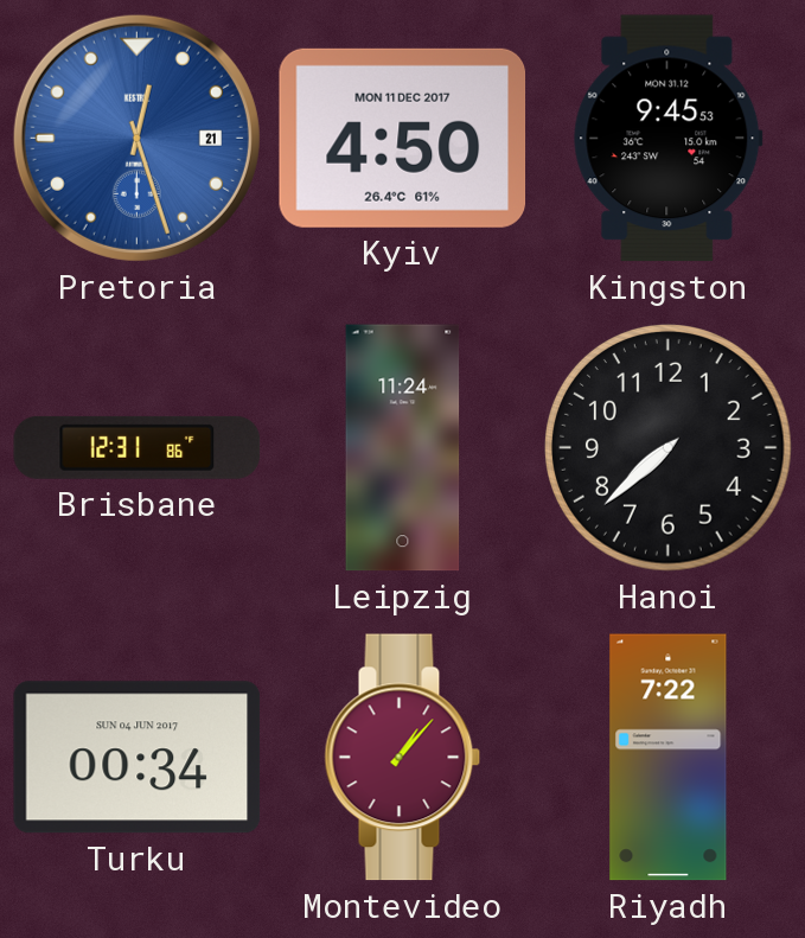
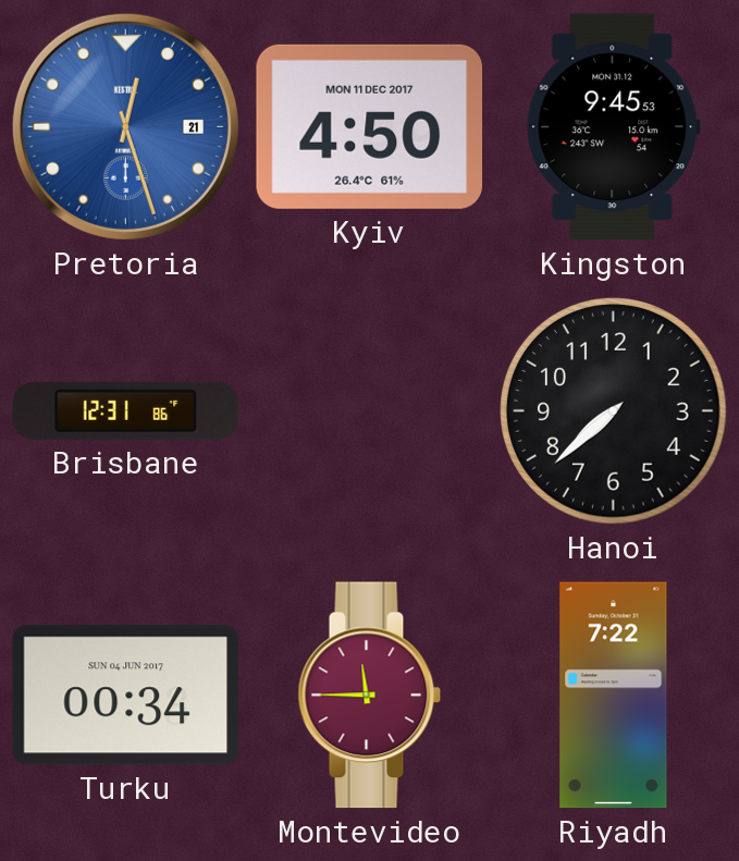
Leipzig: 11:24 -> none (403, 448)
Montevideo: 1:07 -> 11:45 (370, 696)
